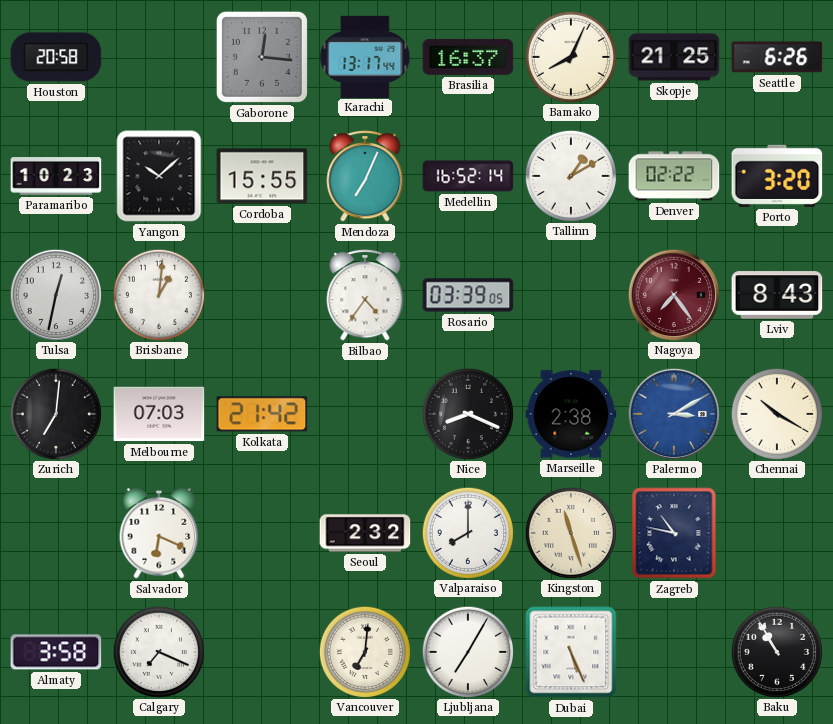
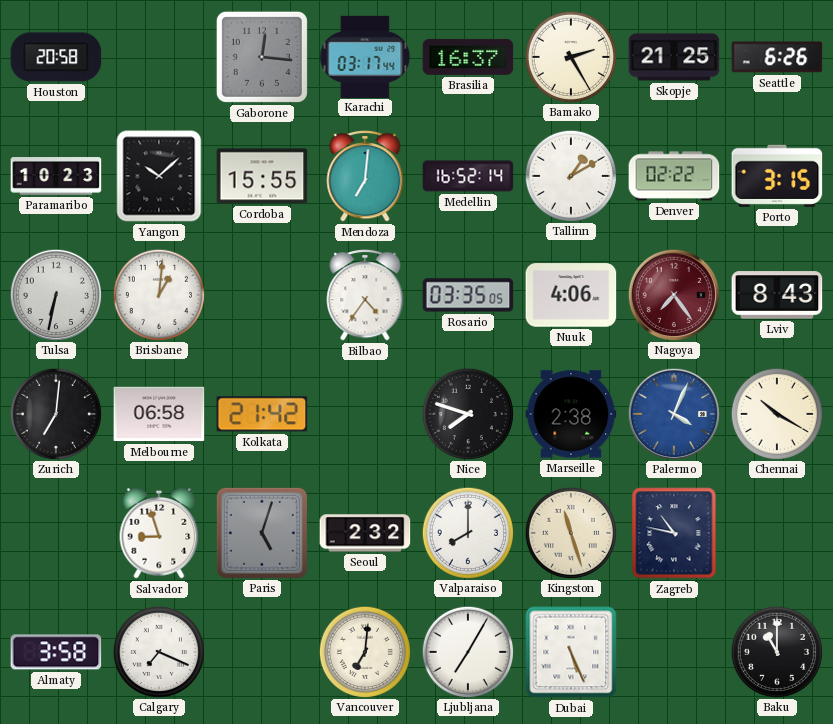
Karachi: 13:17 -> 03:17 (365, 56)
Bamako: 8:04 -> 2:25 (570, 56)
Mendoza: 7:04 -> 7:01 (365, 176)
Porto: 3:20 -> 3:15 (777, 176)
Tulsa: 12:32 -> 6:32 (55, 294)
Rosario: 03:39 -> 03:35 (468, 295)
Nuuk: none -> 4:06 (571, 295)
Melbourne: 07:03 -> 06:58 (159, 414)
Nice: 8:19 -> 7:48 (467, 413)
Palermo: 3:10 -> 4:04 (673, 413)
Salvador: 6:19 -> 8:57 (159, 533)
Paris: none -> 5:03 (262, 533)
Baku: 10:55 -> 11:00 (776, 651)
